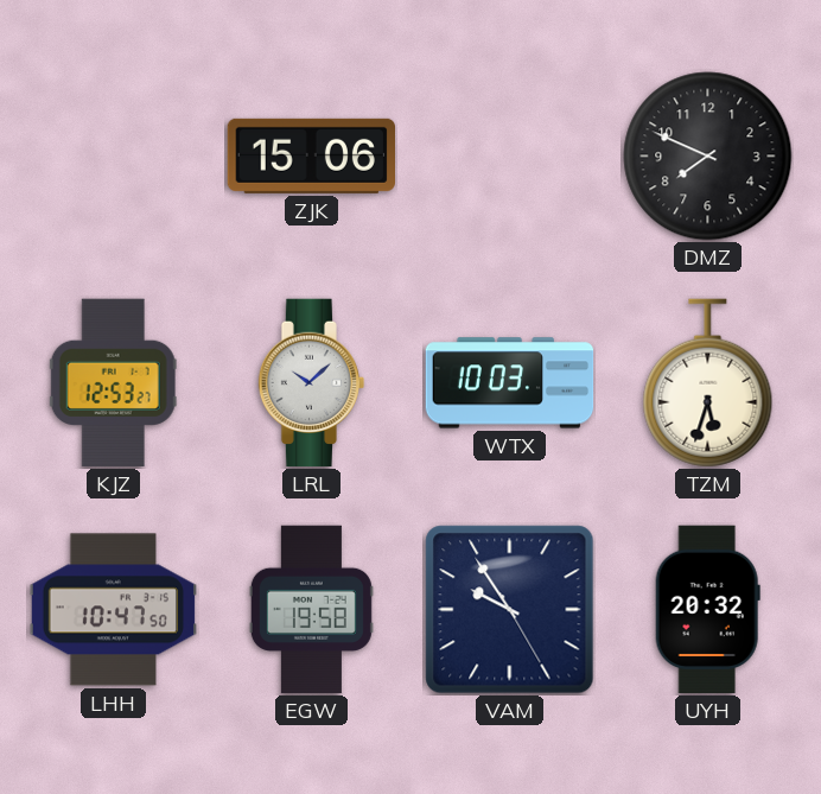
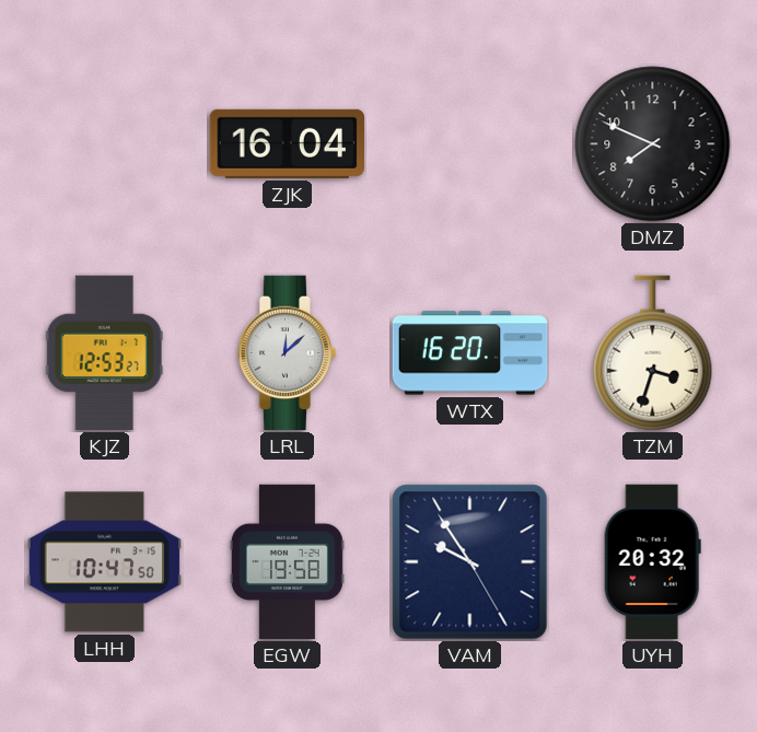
ZJK: 15:06 -> 16:04 (287, 143)
LRL: 10:08 -> 12:08 (288, 353)
WTX: 10:03 -> 16:20 (470, 353)
TZM: 5:33 -> 3:33 (653, 353)
